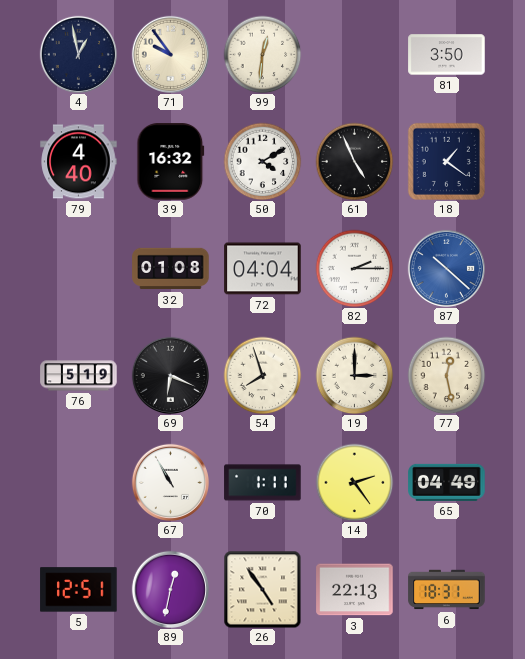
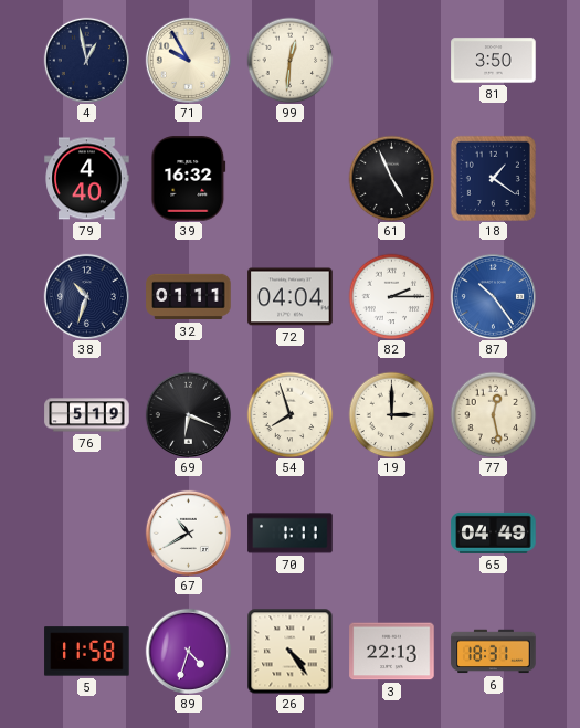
71: 9:54 -> 9:55 (188, 60)
50: 4:10 -> none (262, 161)
38: none -> 10:33 (86, 296)
32: 01:08 -> 01:11 (189, 297)
87: 10:22 -> 10:24 (493, 296)
67: 10:55 -> 10:40 (188, 532)
14: 2:24 -> none (354, 482)
5: 12:51 -> 11:58 (87, 652)
89: 12:32 -> 4:33 (188, 651)
26: 4:54 -> 4:24 (289, 651)
